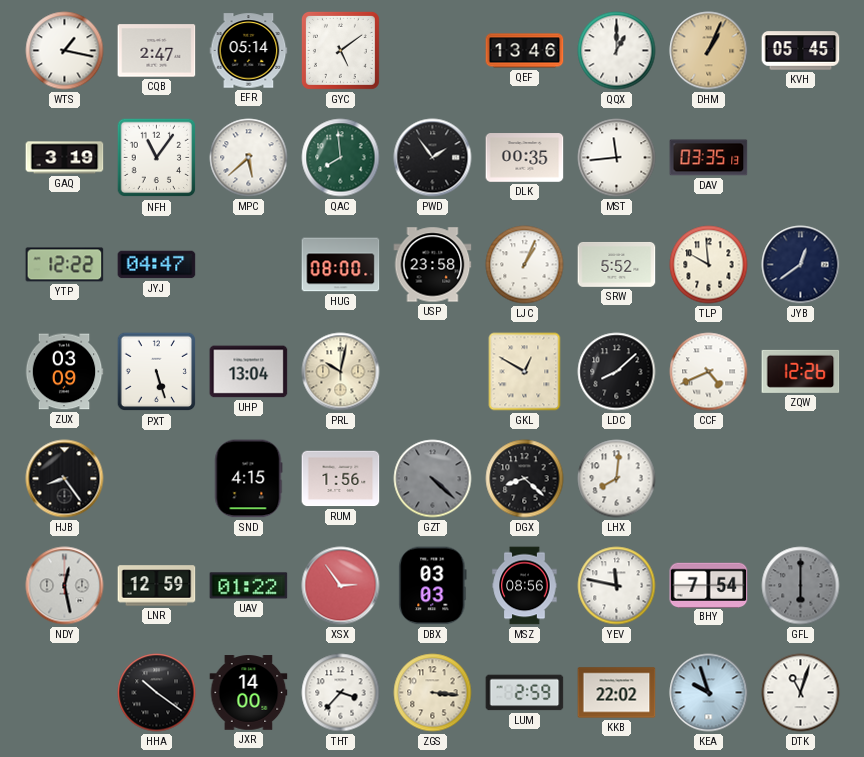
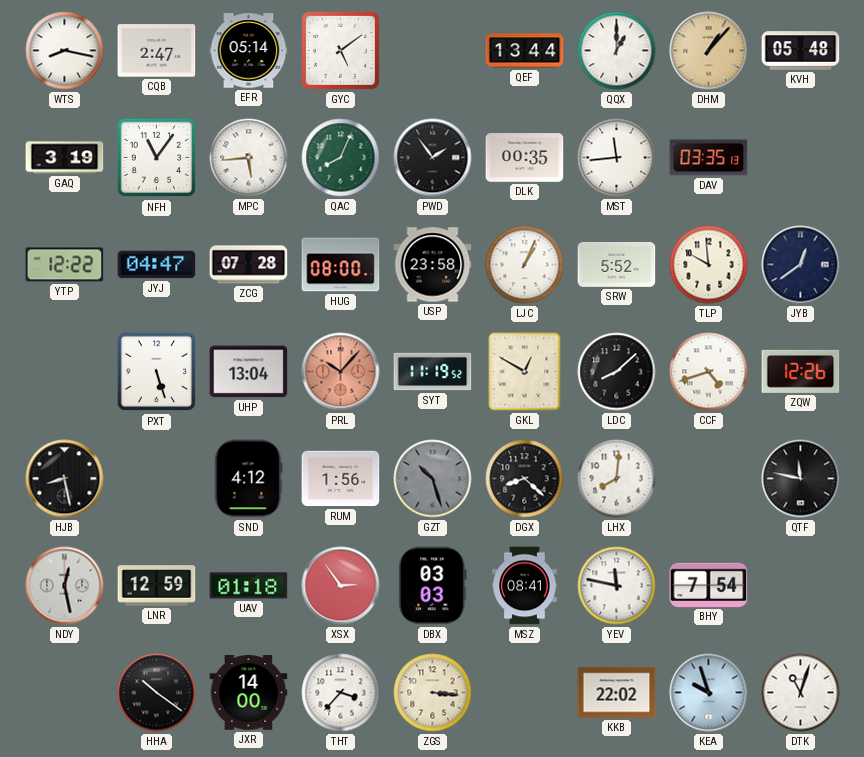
WTS: 1:17 -> 8:17 (65, 51)
QEF: 13:46 -> 13:44 (525, 51)
DHM: 1:04 -> 1:07 (709, 51)
KVH: 05:45 -> 05:48 (801, 51)
MPC: 5:38 -> 5:44 (249, 158)
QAC: 7:59 -> 8:04 (341, 158)
ZCG: none -> 07:28 (249, 265)
ZUX: 03:09 -> none (64, 372)
PRL: 10:02 -> 10:07 (341, 372)
PRL dial: cream -> salmon (341, 372)
SYT: none -> 11:19 (433, 372)
CCF: 4:41 -> 4:42 (709, 372)
HJB: 8:24 -> 8:28 (65, 479)
SND: 4:15 -> 4:12 (249, 479)
GZT: 4:22 -> 10:27 (433, 479)
QTF: none -> 11:47 (801, 479)
UAV: 01:22 -> 01:18 (249, 586)
MSZ: 08:56 -> 08:41 (525, 586)
GFL: 6:00 -> none (801, 586)
LUM: 2:59 -> none (525, 693)
